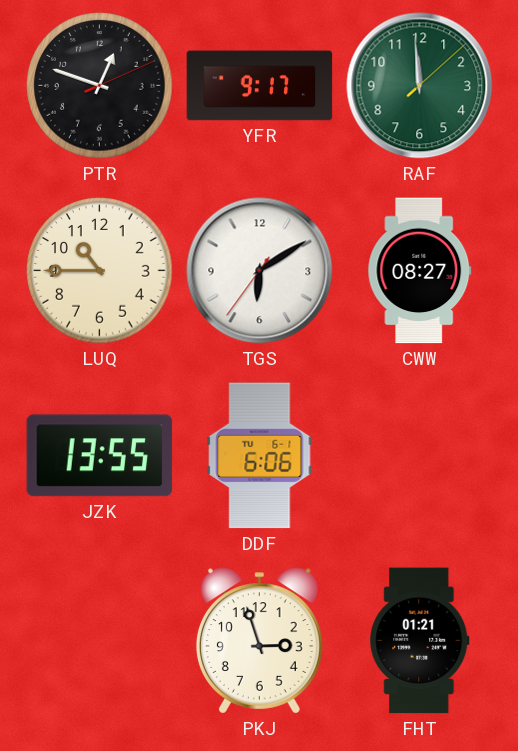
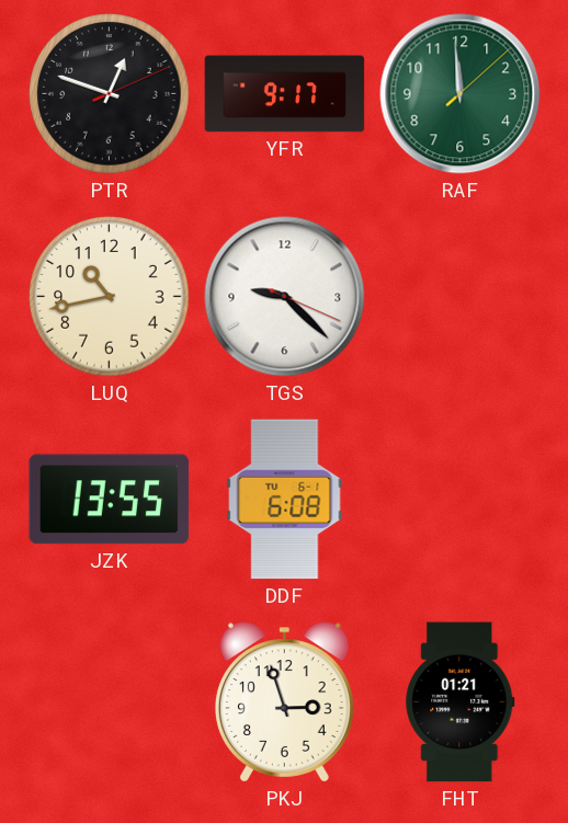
LUQ: 10:45 -> 10:43 (110, 297)
TGS: 6:09 -> 9:22 (285, 297)
CWW: 08:27 -> none (420, 271)
DDF: 6:06 -> 6:08 (285, 500)
